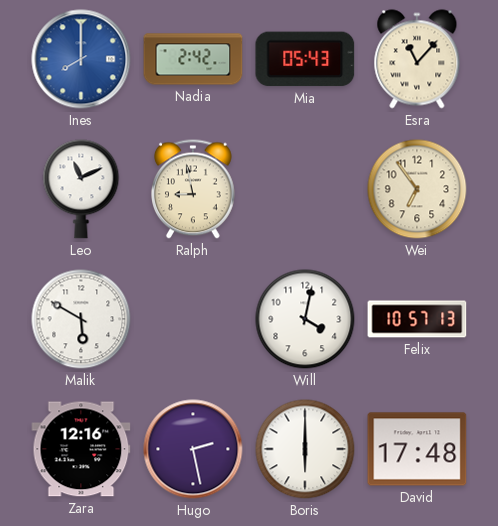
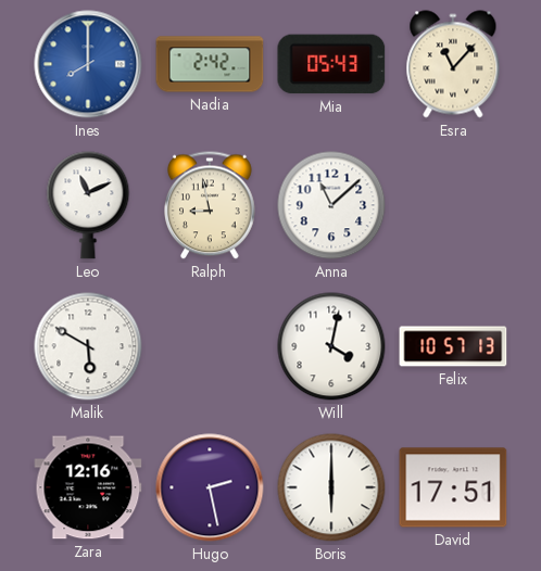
Anna: none -> 11:08 (331, 205)
Wei: 6:54 -> none (417, 189)
David: 17:48 -> 17:51 (453, 487)
